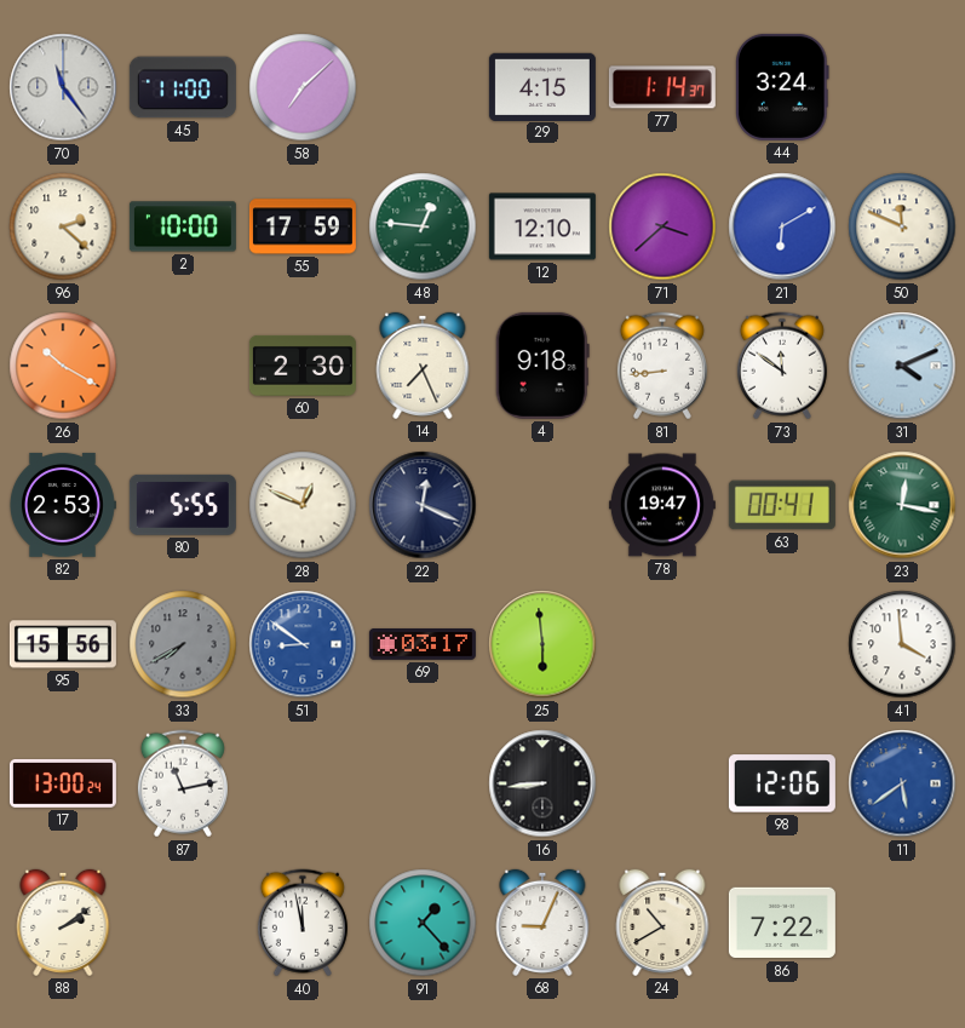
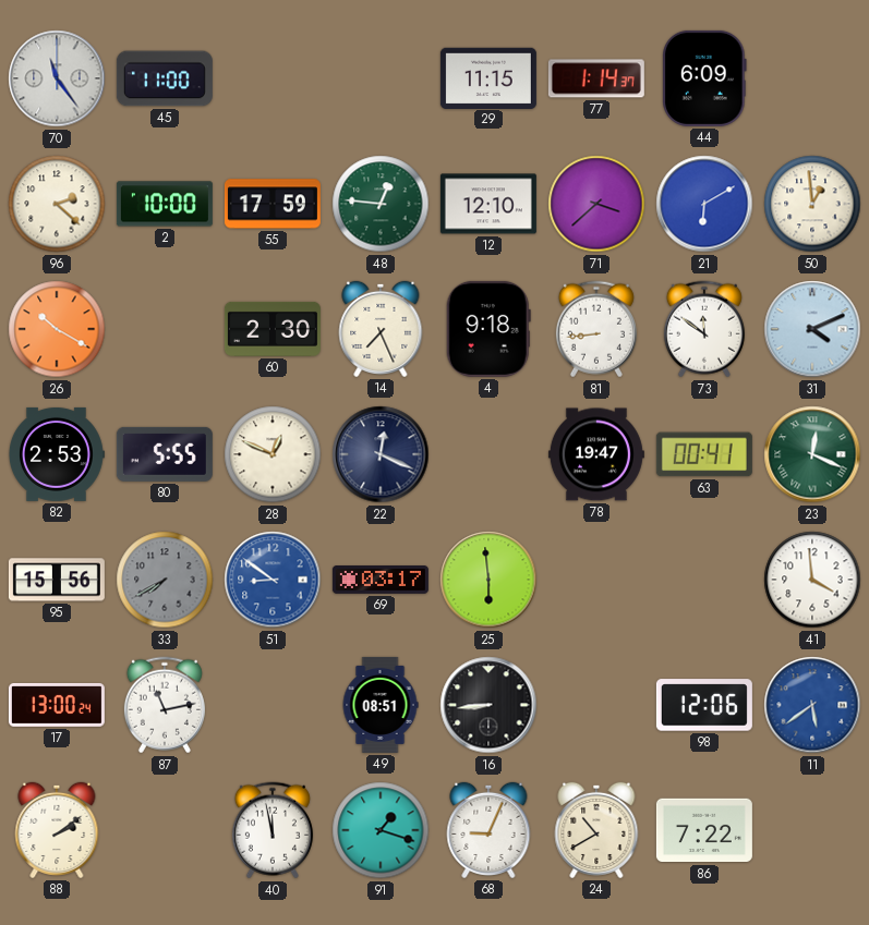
58: 7:08 -> none (303, 87)
29: 4:15 -> 11:15 (488, 77)
44: 3:24 -> 6:09 (704, 78)
50: 11:49 -> 12:59 (812, 204)
23: 12:17 -> 12:19 (812, 454)
49: none -> 08:51 (381, 705)
91: 1:23 -> 1:18 (381, 830)
